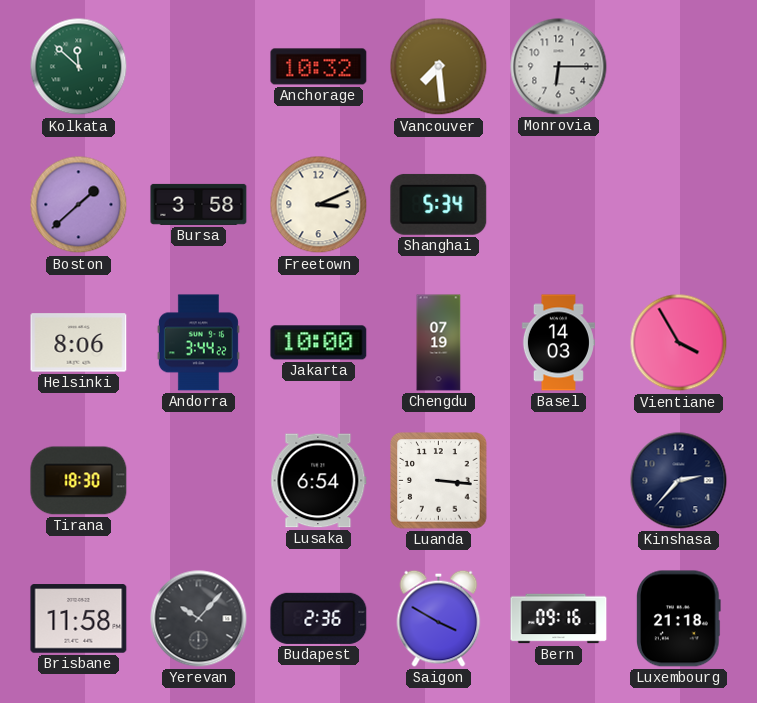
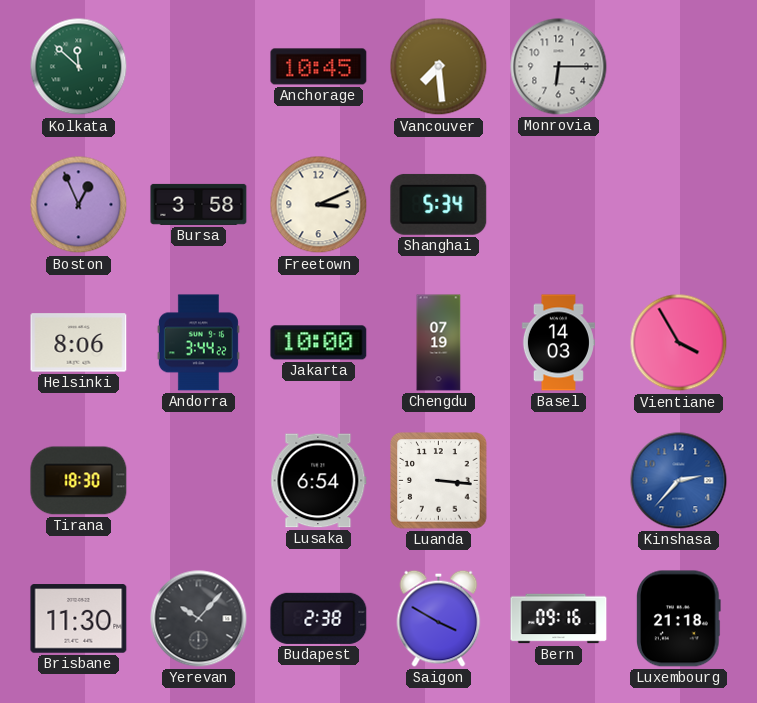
Anchorage: 10:32 -> 10:45 (319, 67)
Boston: 1:38 -> 12:56 (79, 205)
Kinshasa dial: navy -> blue (679, 481)
Brisbane: 11:58 -> 11:30 (79, 619)
Budapest: 2:36 -> 2:38 (319, 618)
